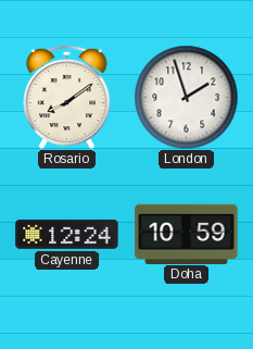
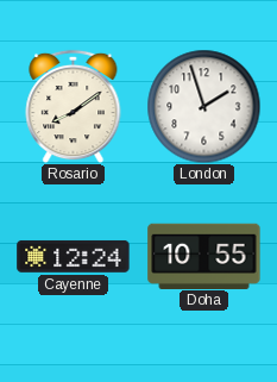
Doha: 10:59 -> 10:55 (204, 256)
